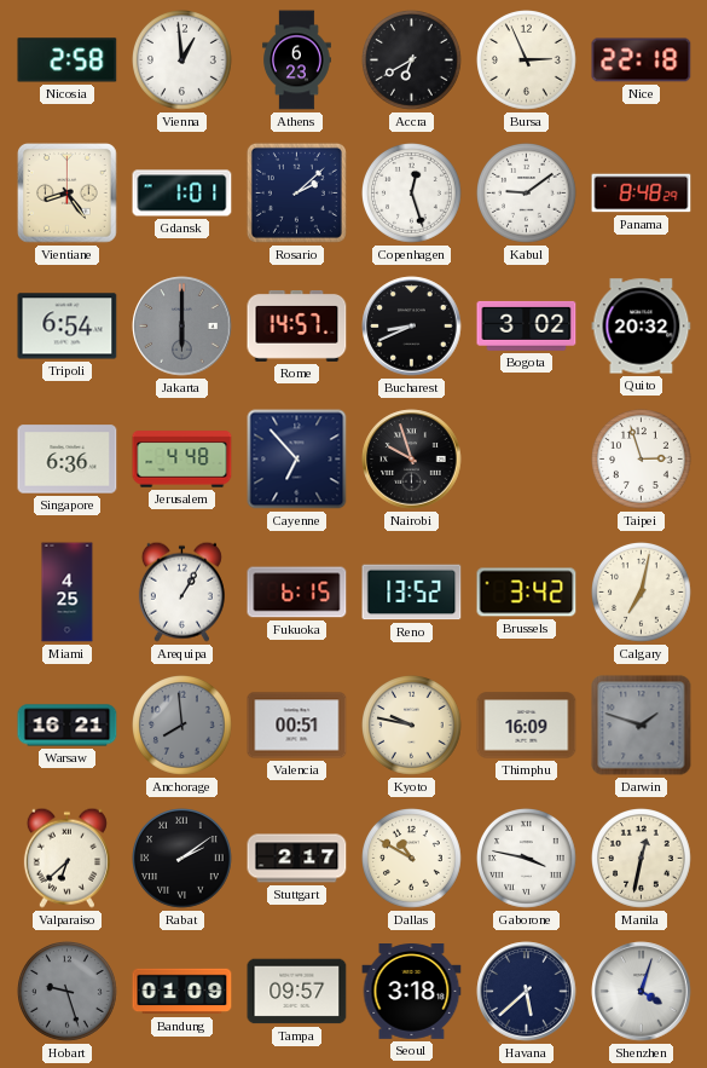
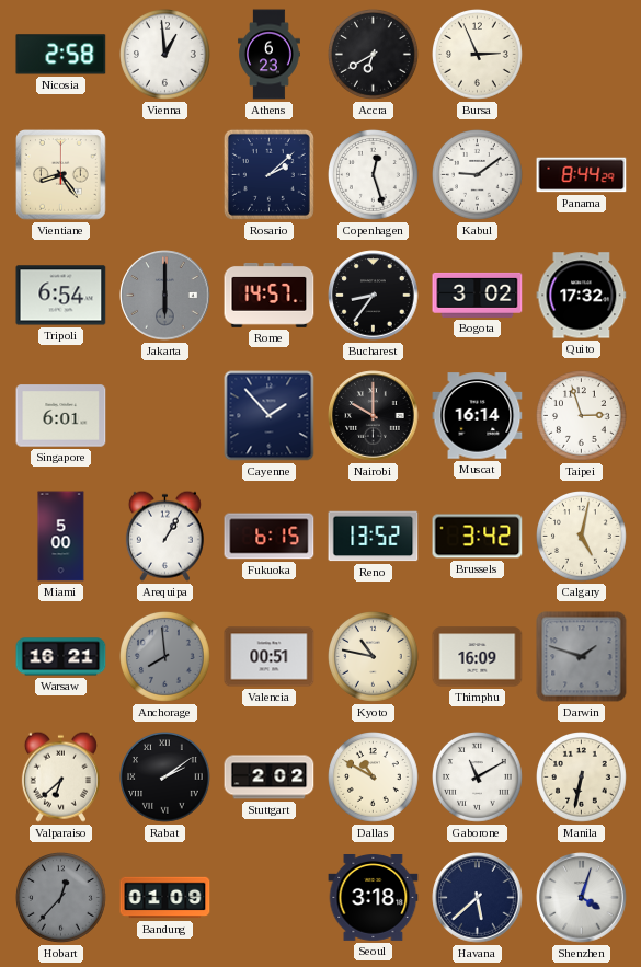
Nice: 22:18 -> none (642, 60)
Gdansk: 1:01 -> none (182, 194)
Panama: 8:48 -> 8:44 (582, 175)
Bucharest: 8:41 -> 8:36 (374, 296)
Quito: 20:32 -> 17:32 (582, 296)
Singapore: 6:36 -> 6:01 (61, 416)
Jerusalem: 4:48 -> none (182, 460)
Cayenne: 6:53 -> 1:53 (270, 416)
Nairobi: 9:57 -> 10:00 (374, 416)
Muscat: none -> 16:14 (478, 416)
Miami: 4:25 -> 5:00 (61, 537)
Calgary: 7:02 -> 5:02 (582, 537)
Kyoto: 9:47 -> 10:47 (374, 657)
Stuttgart: 2:17 -> 2:02 (270, 778)
Gaborone: 3:47 -> 11:10 (478, 778)
Manila: 12:32 -> 6:32 (582, 778)
Hobart: 9:27 -> 12:37 (61, 898)
Tampa: 09:57 -> none (297, 992)
